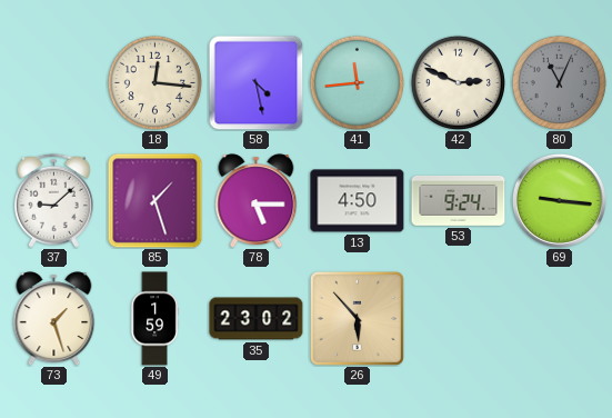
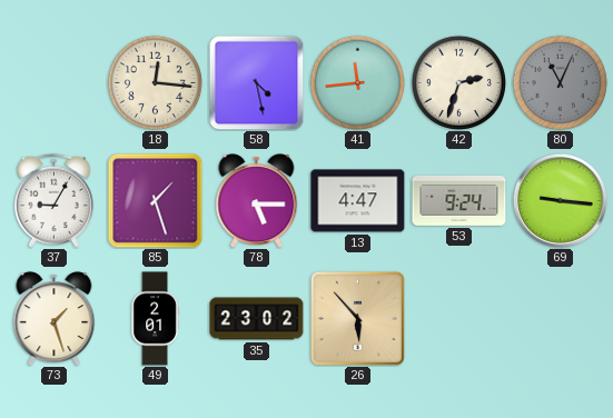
42: 2:49 -> 2:33 (458, 82)
37: 9:08 -> 9:05 (53, 200)
13: 4:50 -> 4:47 (358, 201)
49: 1:59 -> 2:01 (155, 319)
